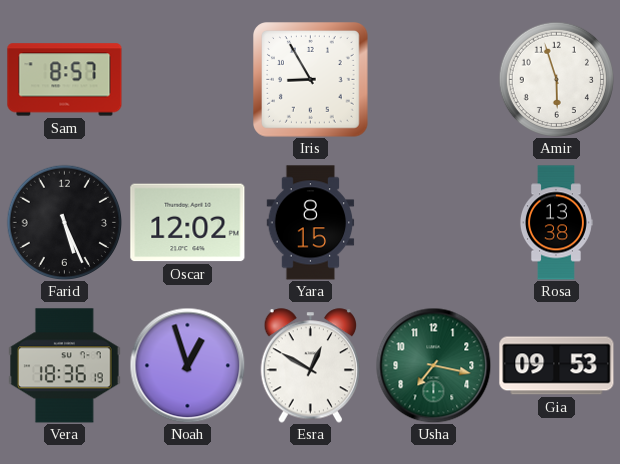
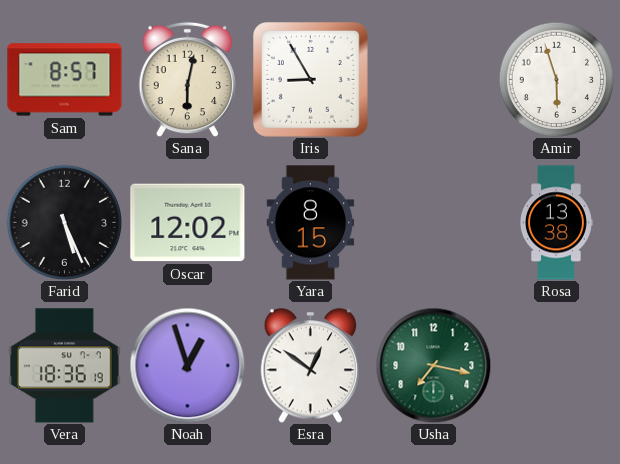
Sana: none -> 6:02 (187, 79)
Esra: 12:50 -> 12:51 (310, 366)
Gia: 09:53 -> none (557, 366)
